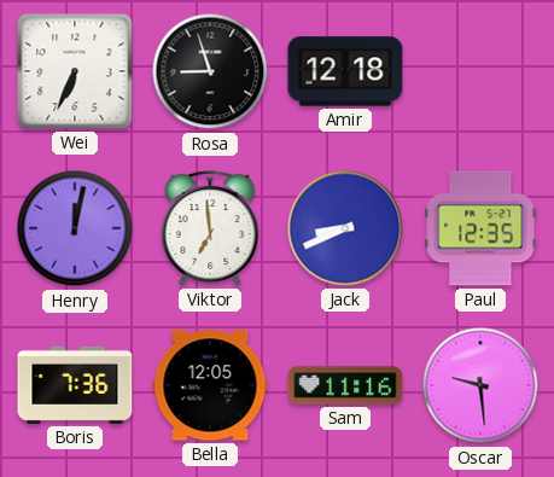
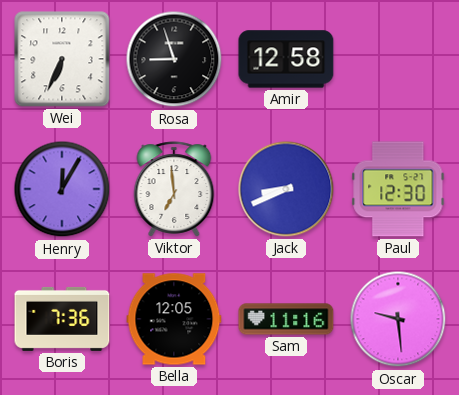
Amir: 12:18 -> 12:58 (286, 59)
Henry: 12:02 -> 12:05 (62, 189)
Paul: 12:35 -> 12:30 (398, 189)
